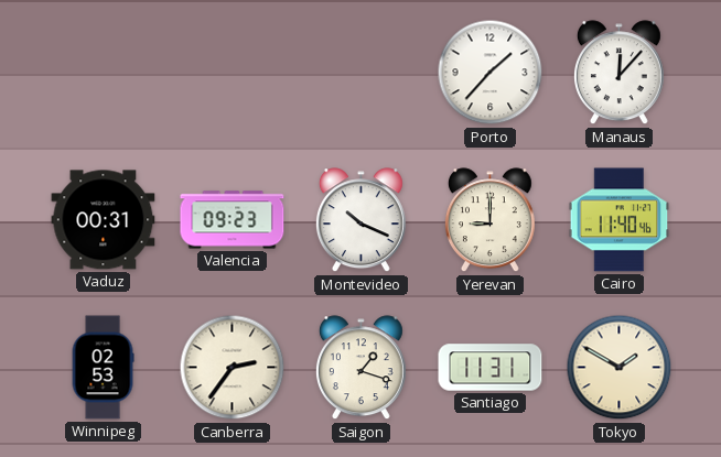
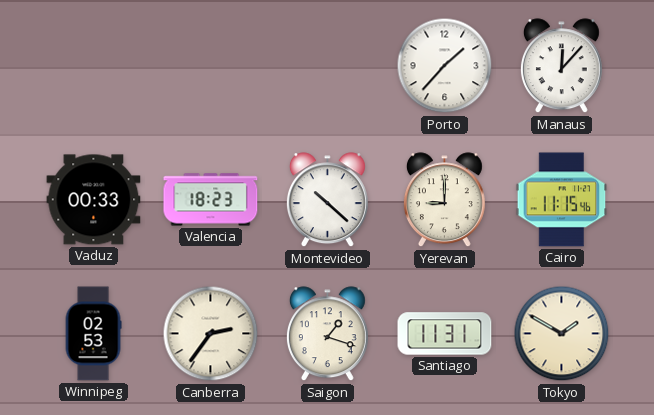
Vaduz: 00:31 -> 00:33 (94, 200)
Valencia: 09:23 -> 18:23 (211, 200)
Montevideo: 10:19 -> 10:22 (327, 200)
Cairo: 11:40 -> 11:15 (562, 200)
